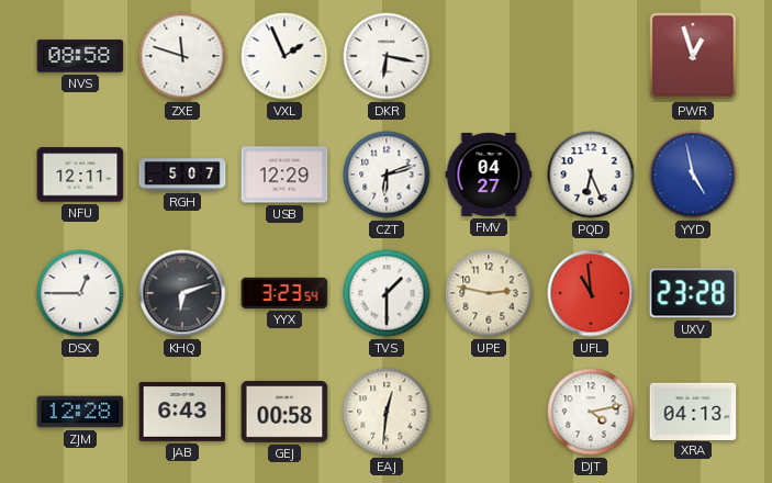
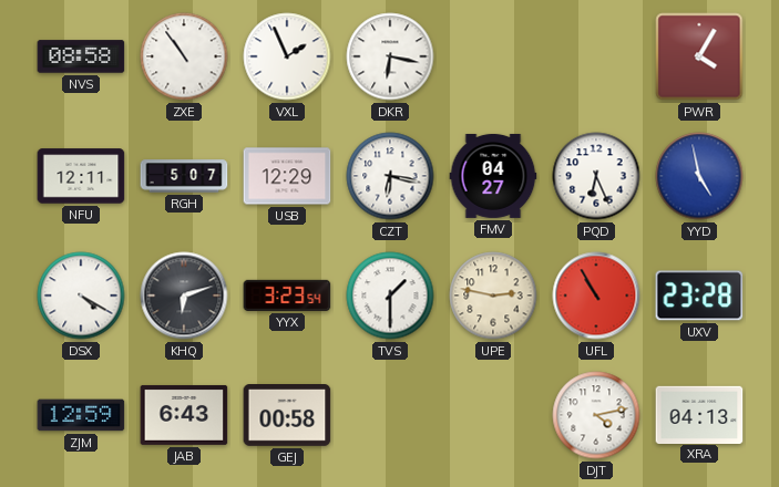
ZXE: 11:48 -> 10:54 (184, 56)
PWR: 12:57 -> 4:05 (699, 56)
CZT: 6:12 -> 6:17 (390, 176)
DSX: 12:45 -> 4:20 (81, 296)
UFL: 10:59 -> 10:55 (596, 296)
ZJM: 12:28 -> 12:59 (81, 415)
EAJ: 12:31 -> none (387, 412)
